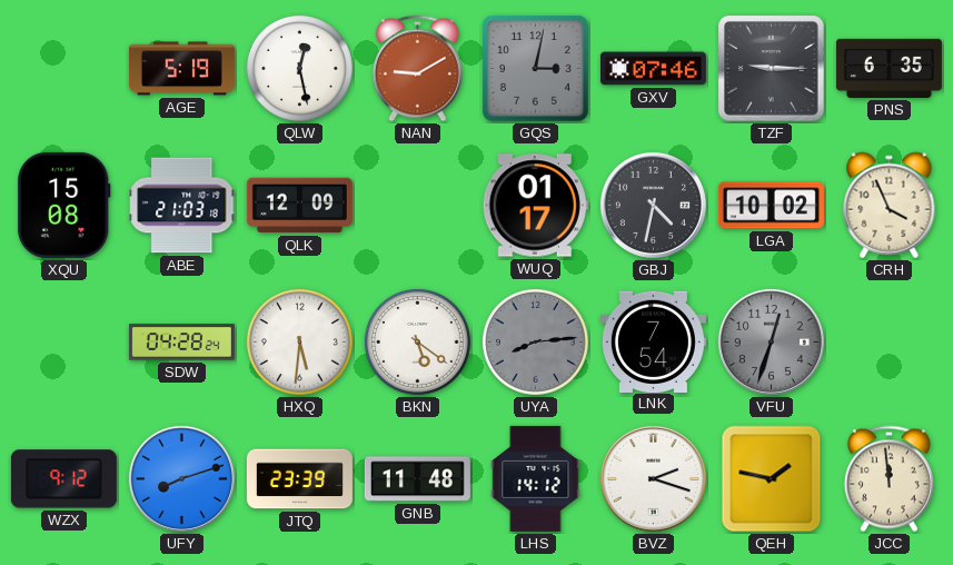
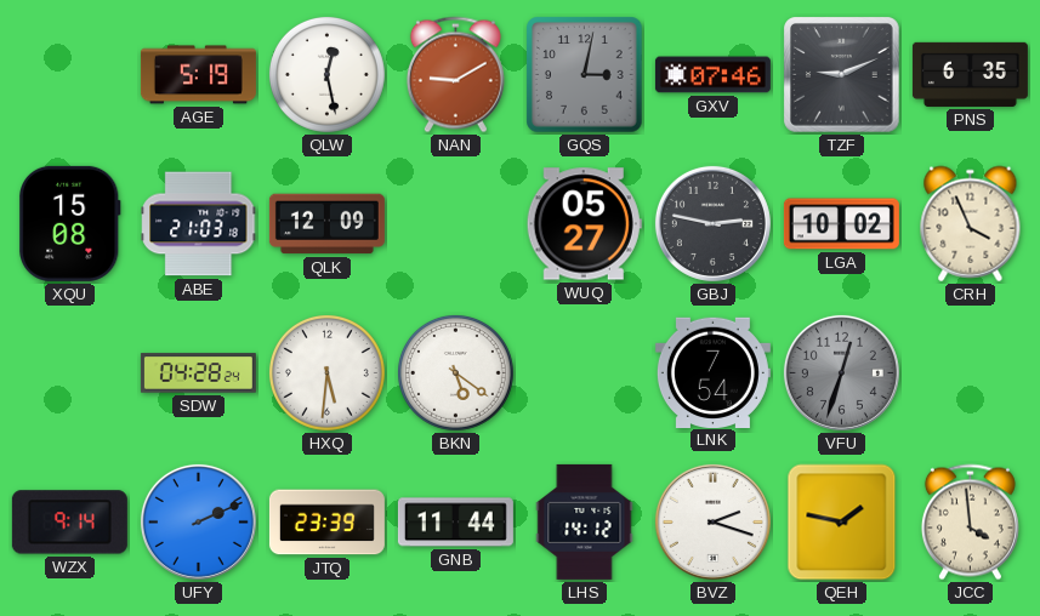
TZF: 9:15 -> 9:11 (842, 75)
WUQ: 01:17 -> 05:27 (584, 224)
GBJ: 4:32 -> 2:47 (712, 223)
UYA: 8:14 -> none (535, 341)
WZX: 9:12 -> 9:14 (69, 523)
UFY: 8:12 -> 2:11 (198, 521)
GNB: 11:48 -> 11:44 (455, 523)
JCC: 11:59 -> 3:59 (970, 523)
